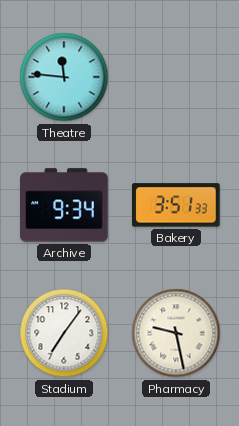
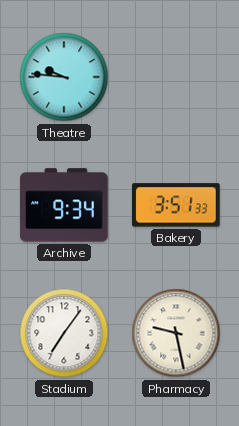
Theatre: 11:46 -> 9:46 (64, 77)
